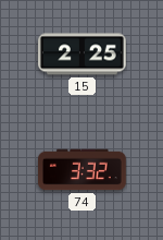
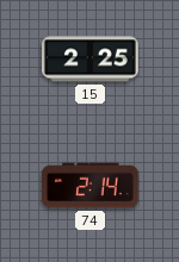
74: 3:32 -> 2:14 (91, 186)
